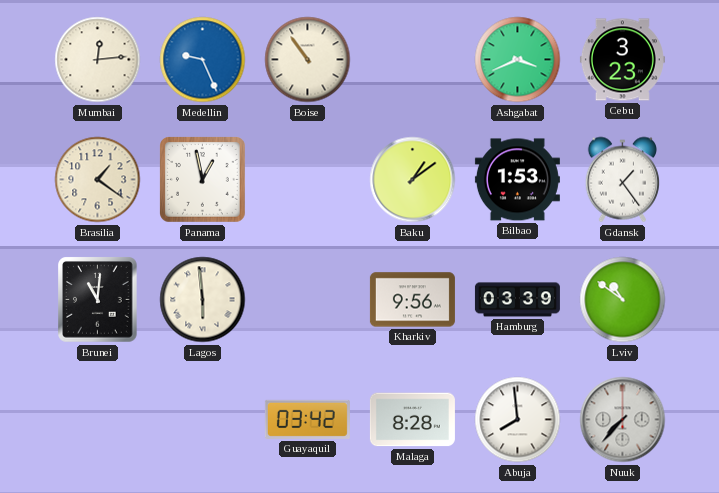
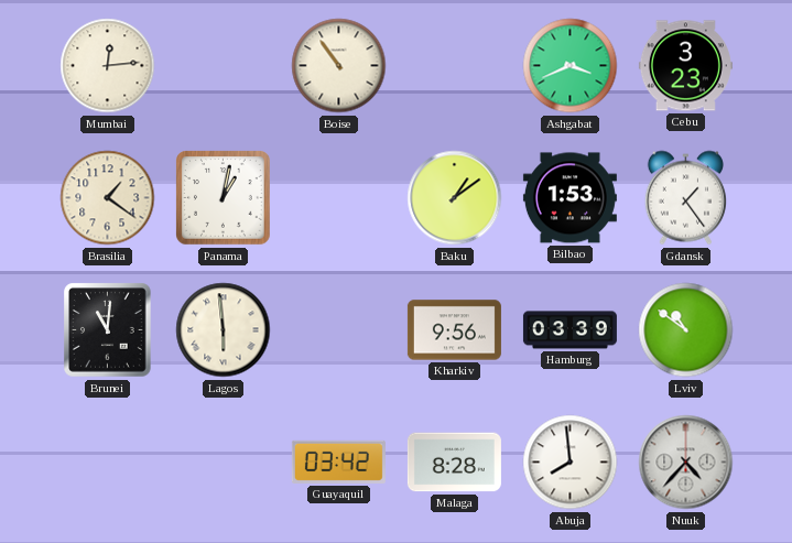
Medellin: 9:26 -> none (203, 60)
Panama: 12:58 -> 1:02 (224, 198)
Nuuk: 7:37 -> 4:37 (686, 463)
